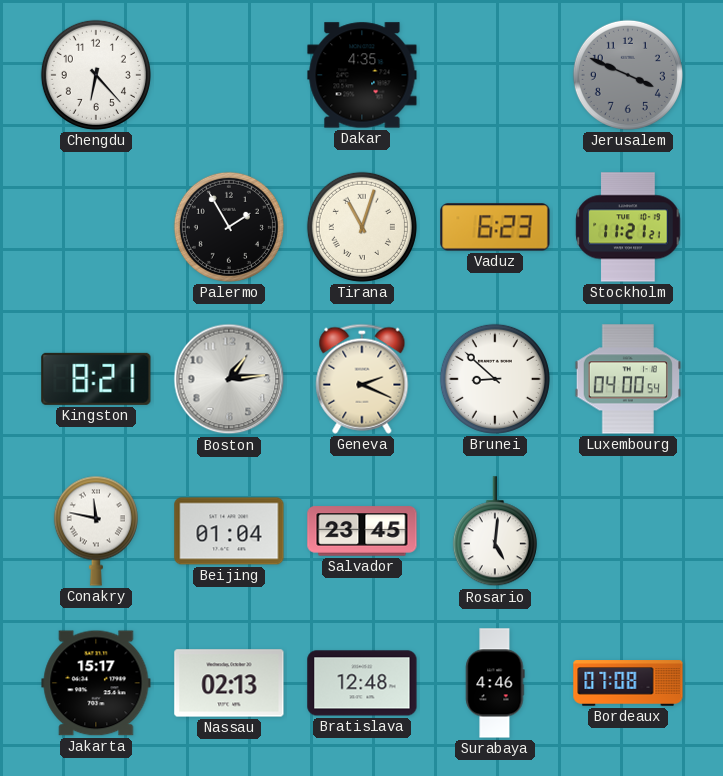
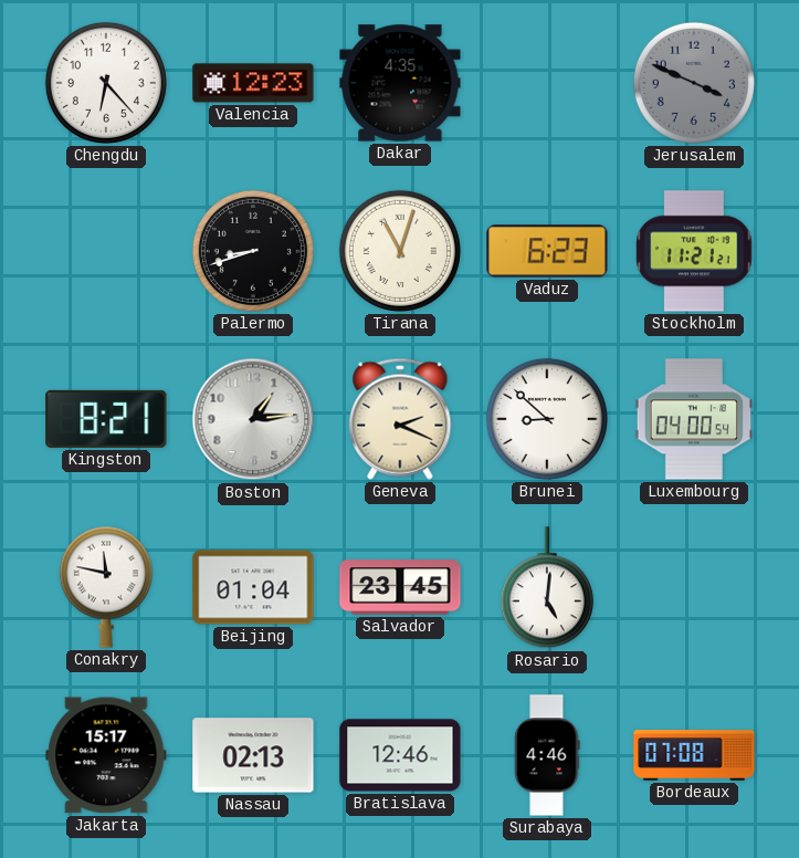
Valencia: none -> 12:23 (253, 83)
Palermo: 1:55 -> 8:42 (253, 251)
Bratislava: 12:48 -> 12:46 (400, 755)
